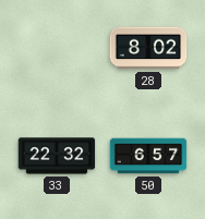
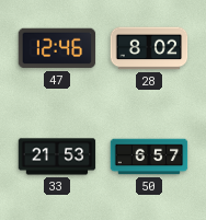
47: none -> 12:46 (57, 48)
33: 22:32 -> 21:53 (57, 157)
